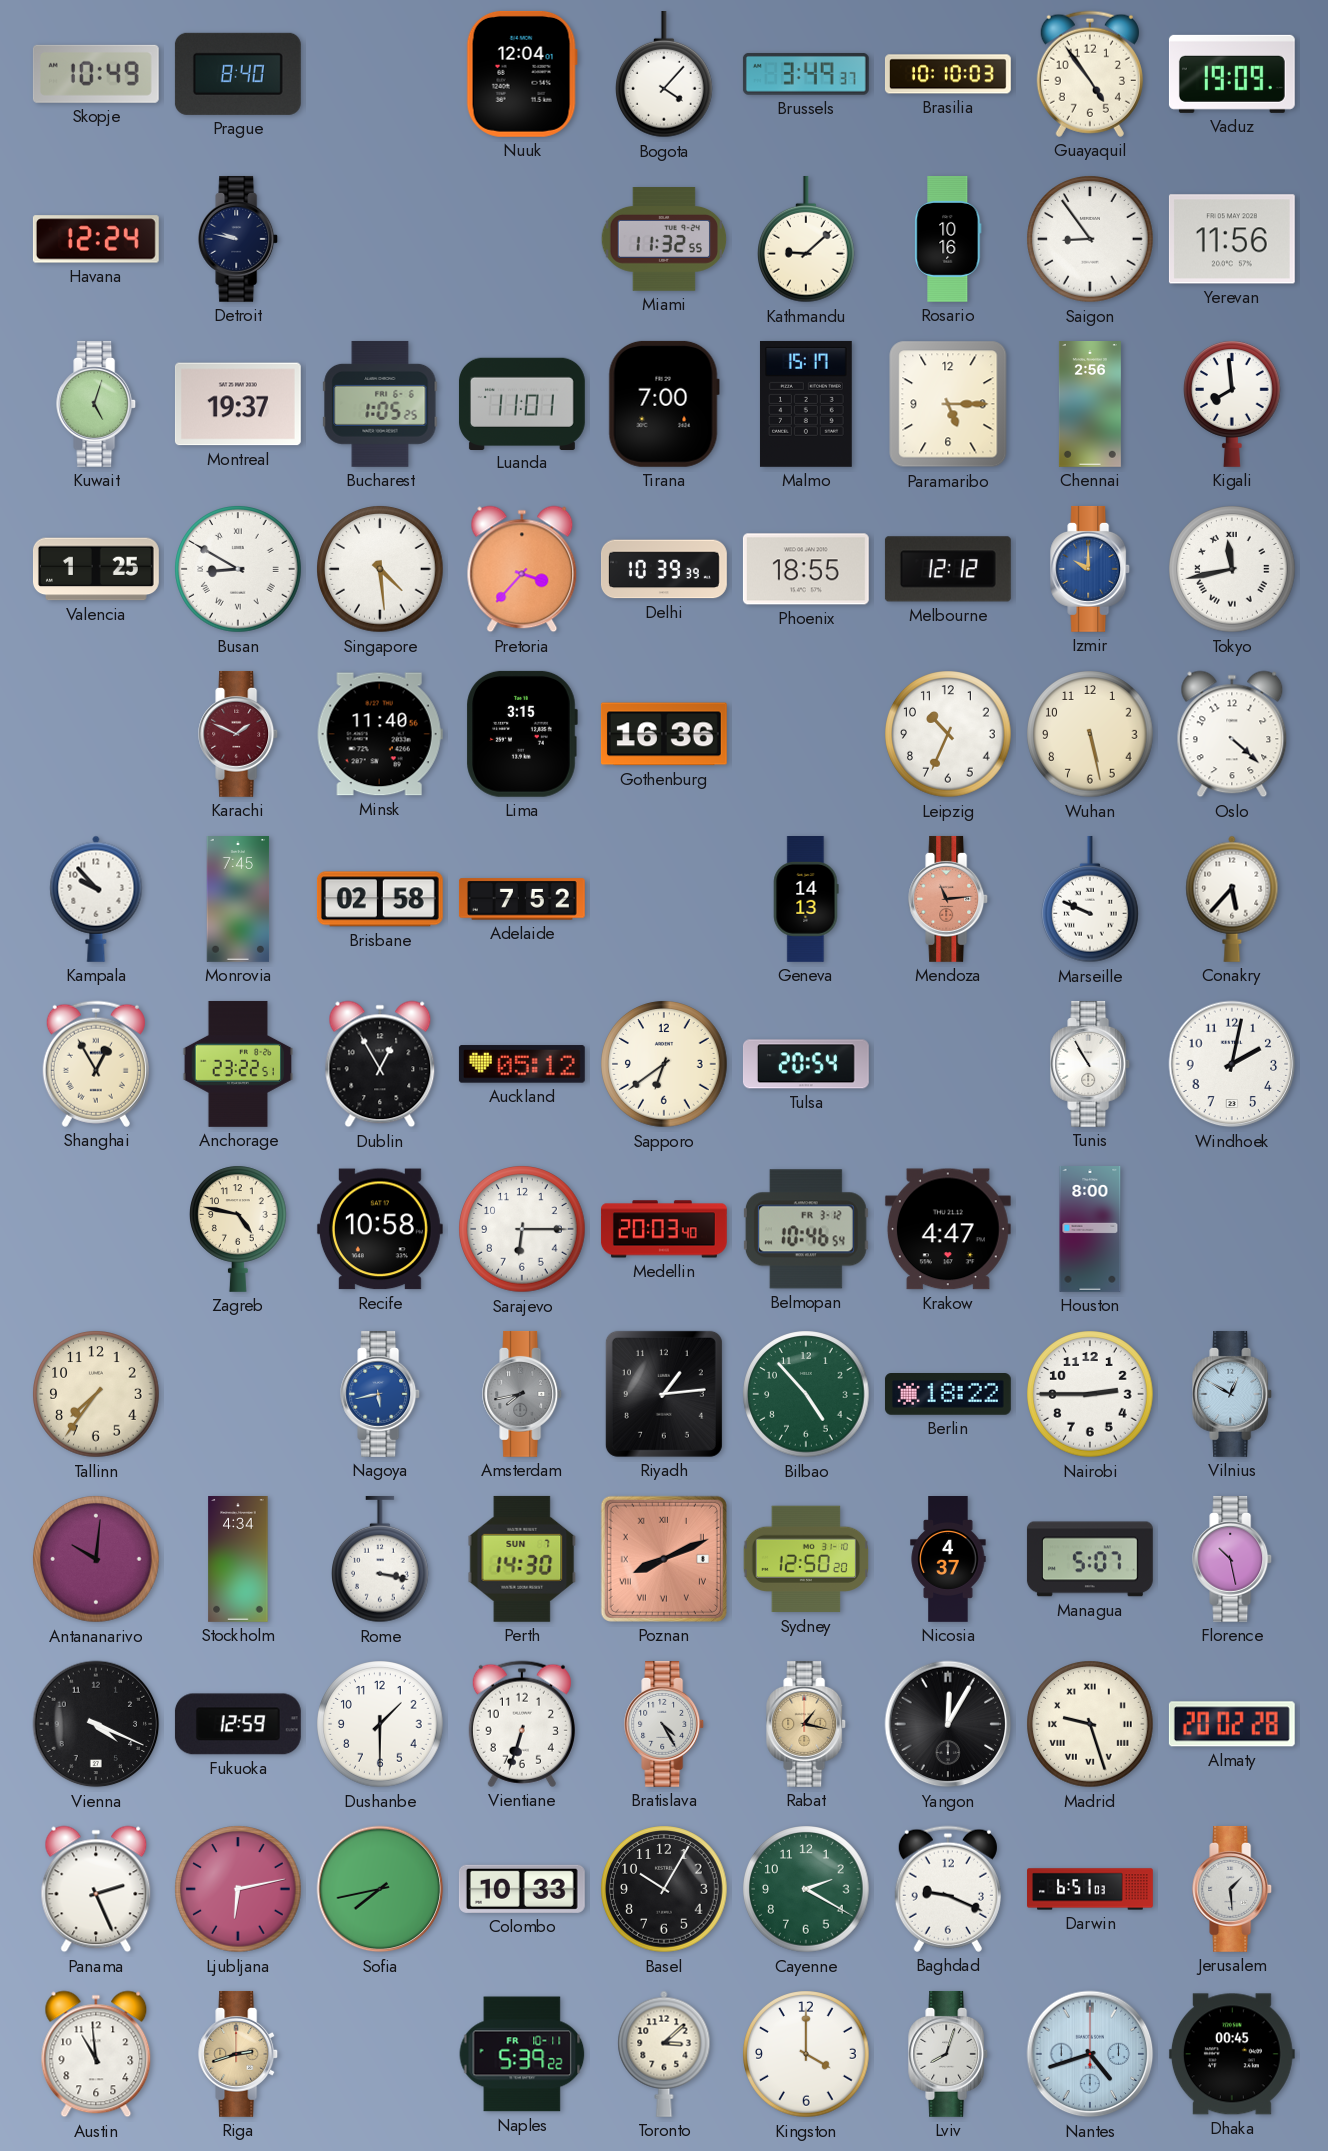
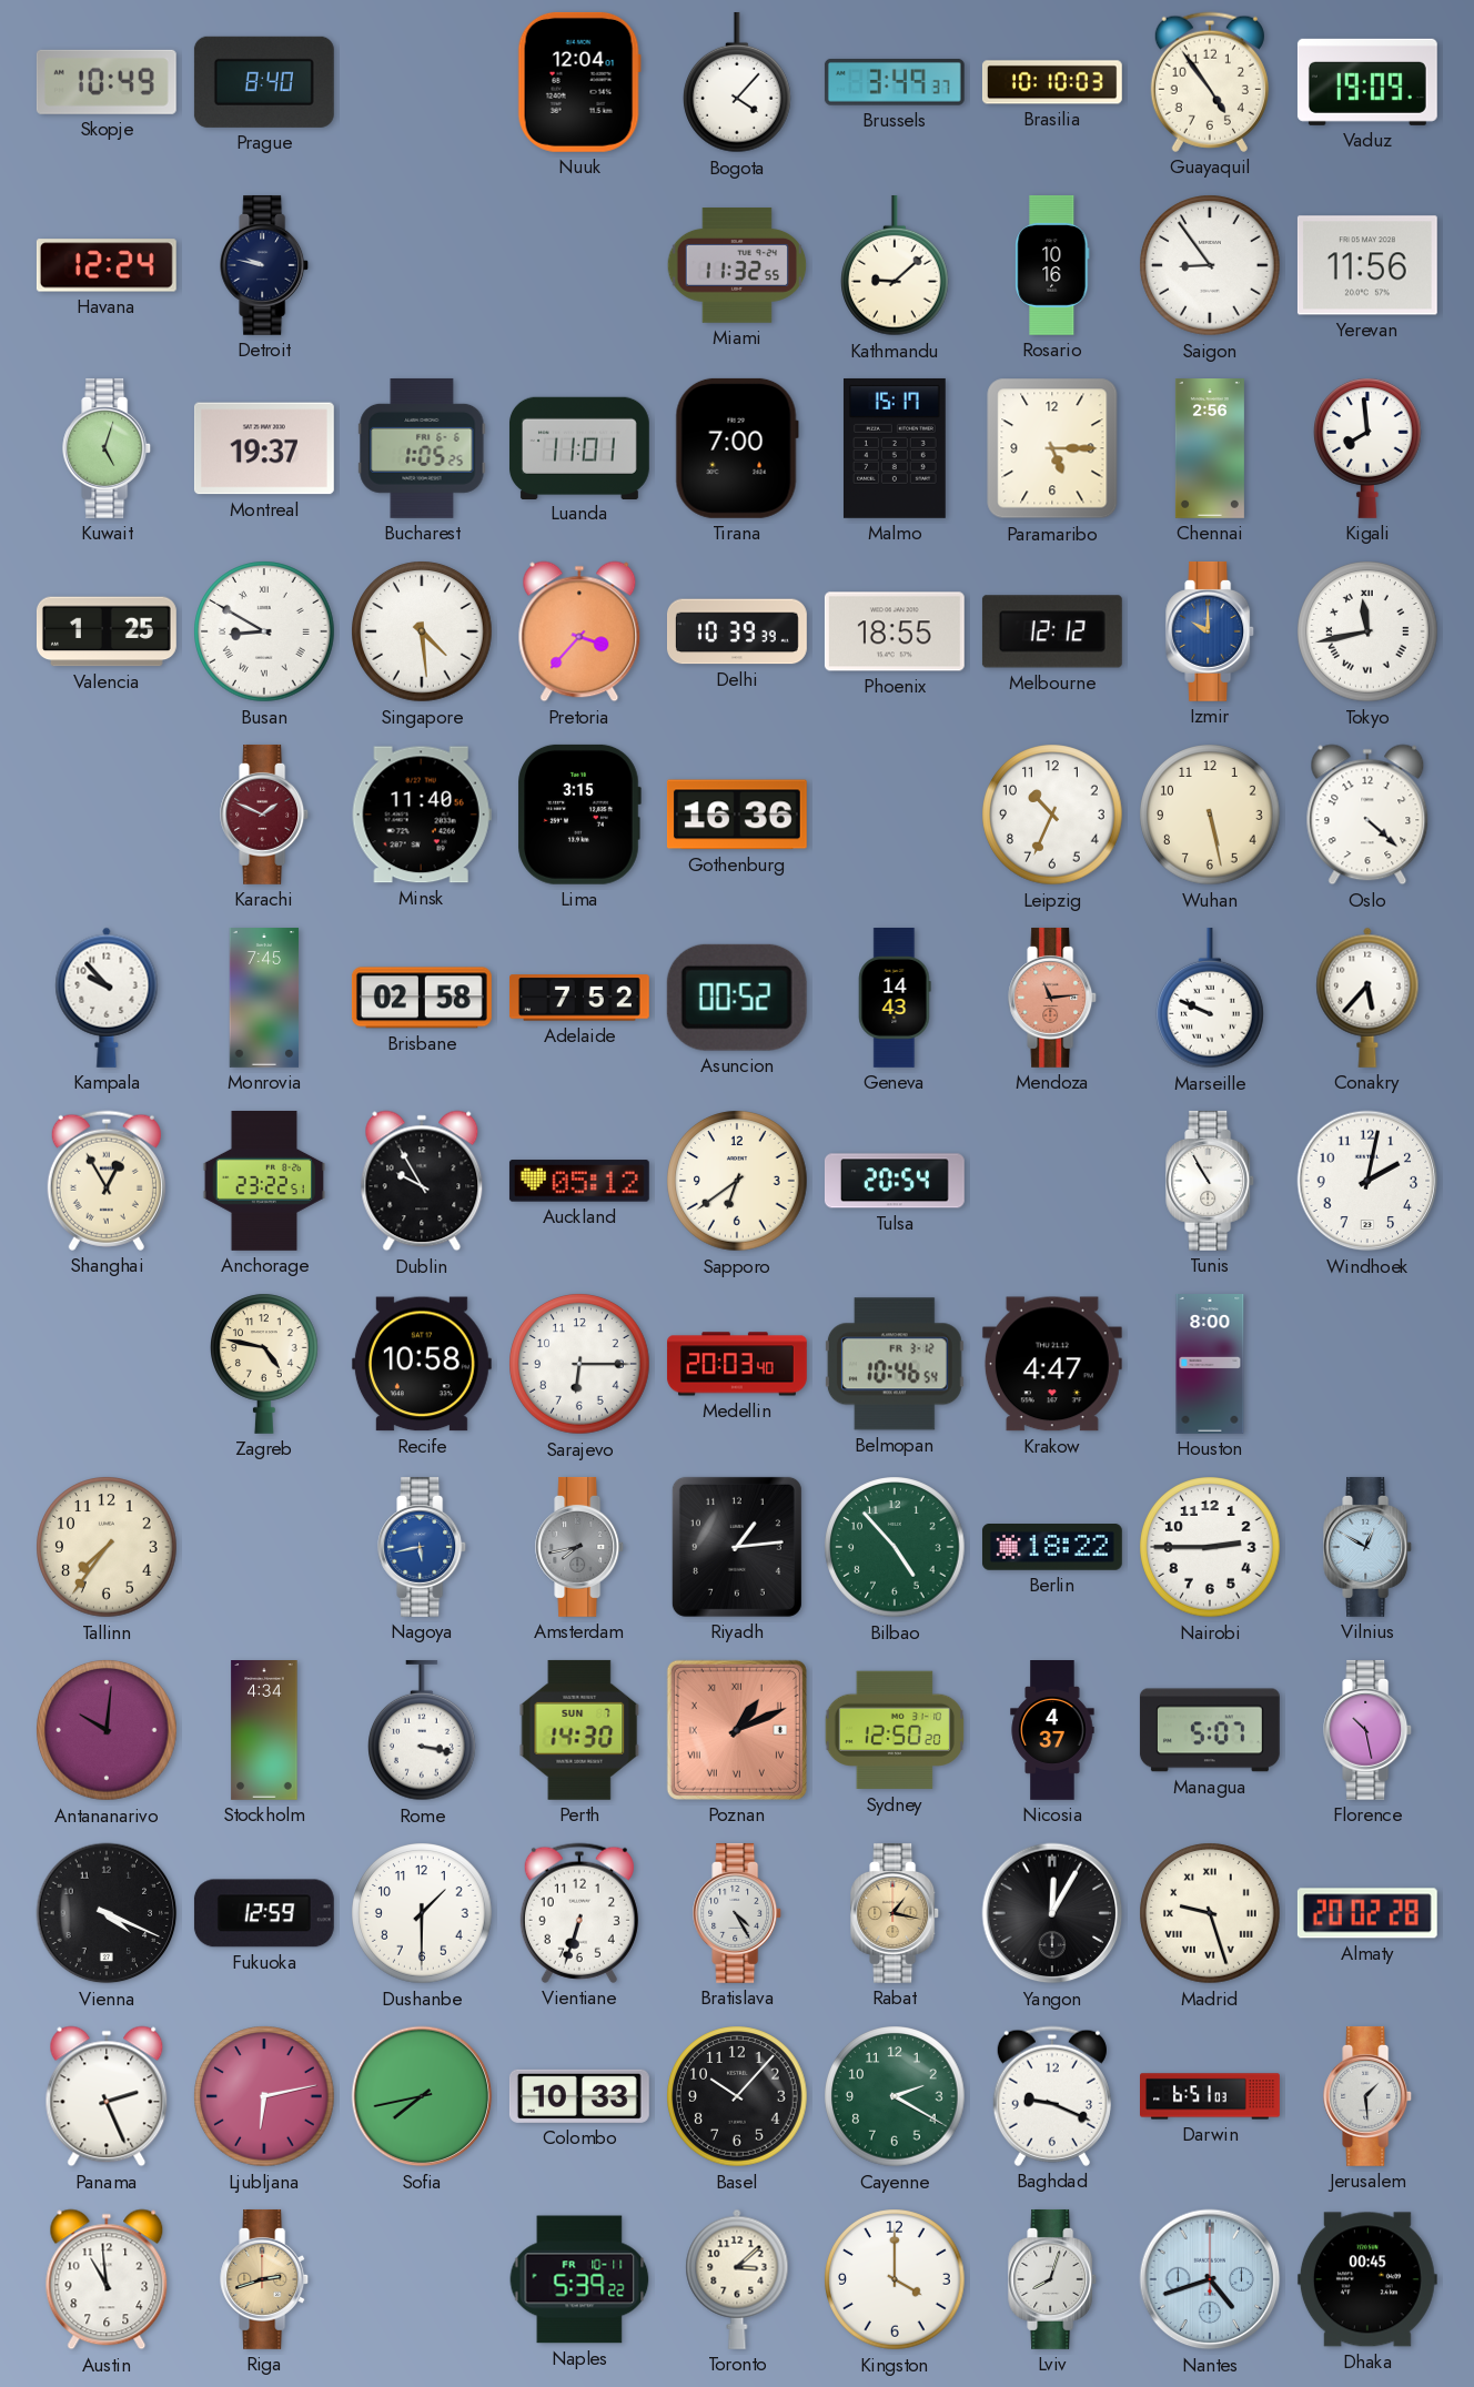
Asuncion: none -> 00:52 (737, 998)
Geneva: 14:13 -> 14:43 (895, 999)
Dublin: 12:55 -> 9:55 (422, 1181)
Poznan: 8:11 -> 1:11 (737, 1730)
Basel: 10:05 -> 10:07 (737, 2096)
